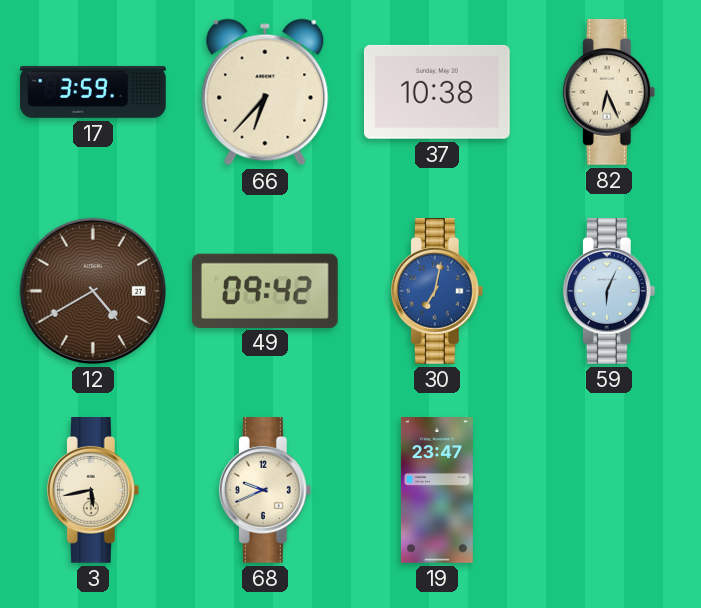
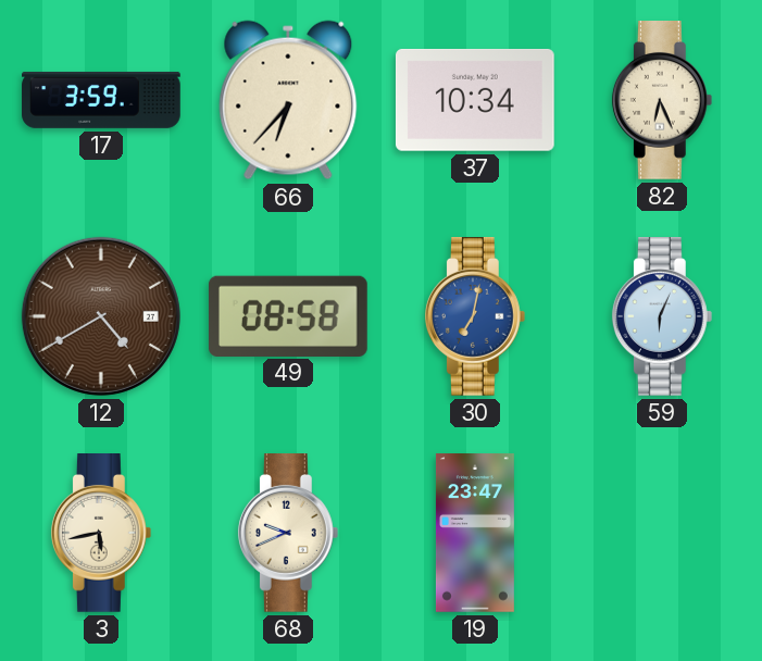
37: 10:38 -> 10:34 (475, 100)
49: 09:42 -> 08:58 (288, 315)
